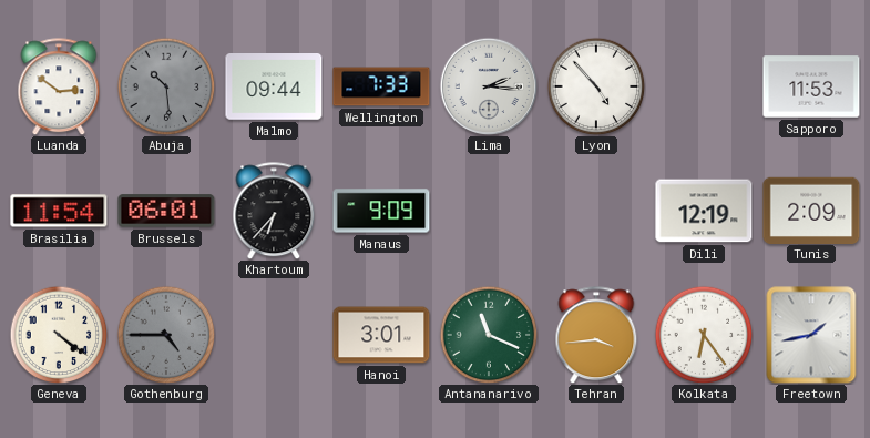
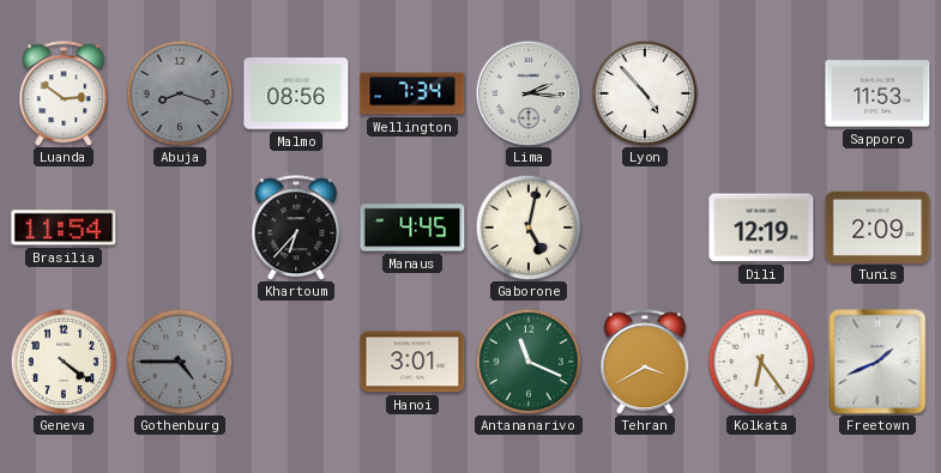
Abuja: 10:29 -> 8:18 (180, 93)
Malmo: 09:44 -> 08:56 (296, 95)
Wellington: 7:33 -> 7:34 (412, 93)
Brussels: 06:01 -> none (166, 211)
Manaus: 9:09 -> 4:45 (412, 228)
Gaborone: none -> 5:02 (529, 228)
Tehran: 3:44 -> 3:40 (645, 362)
Freetown: 1:43 -> 1:41 (877, 362)
